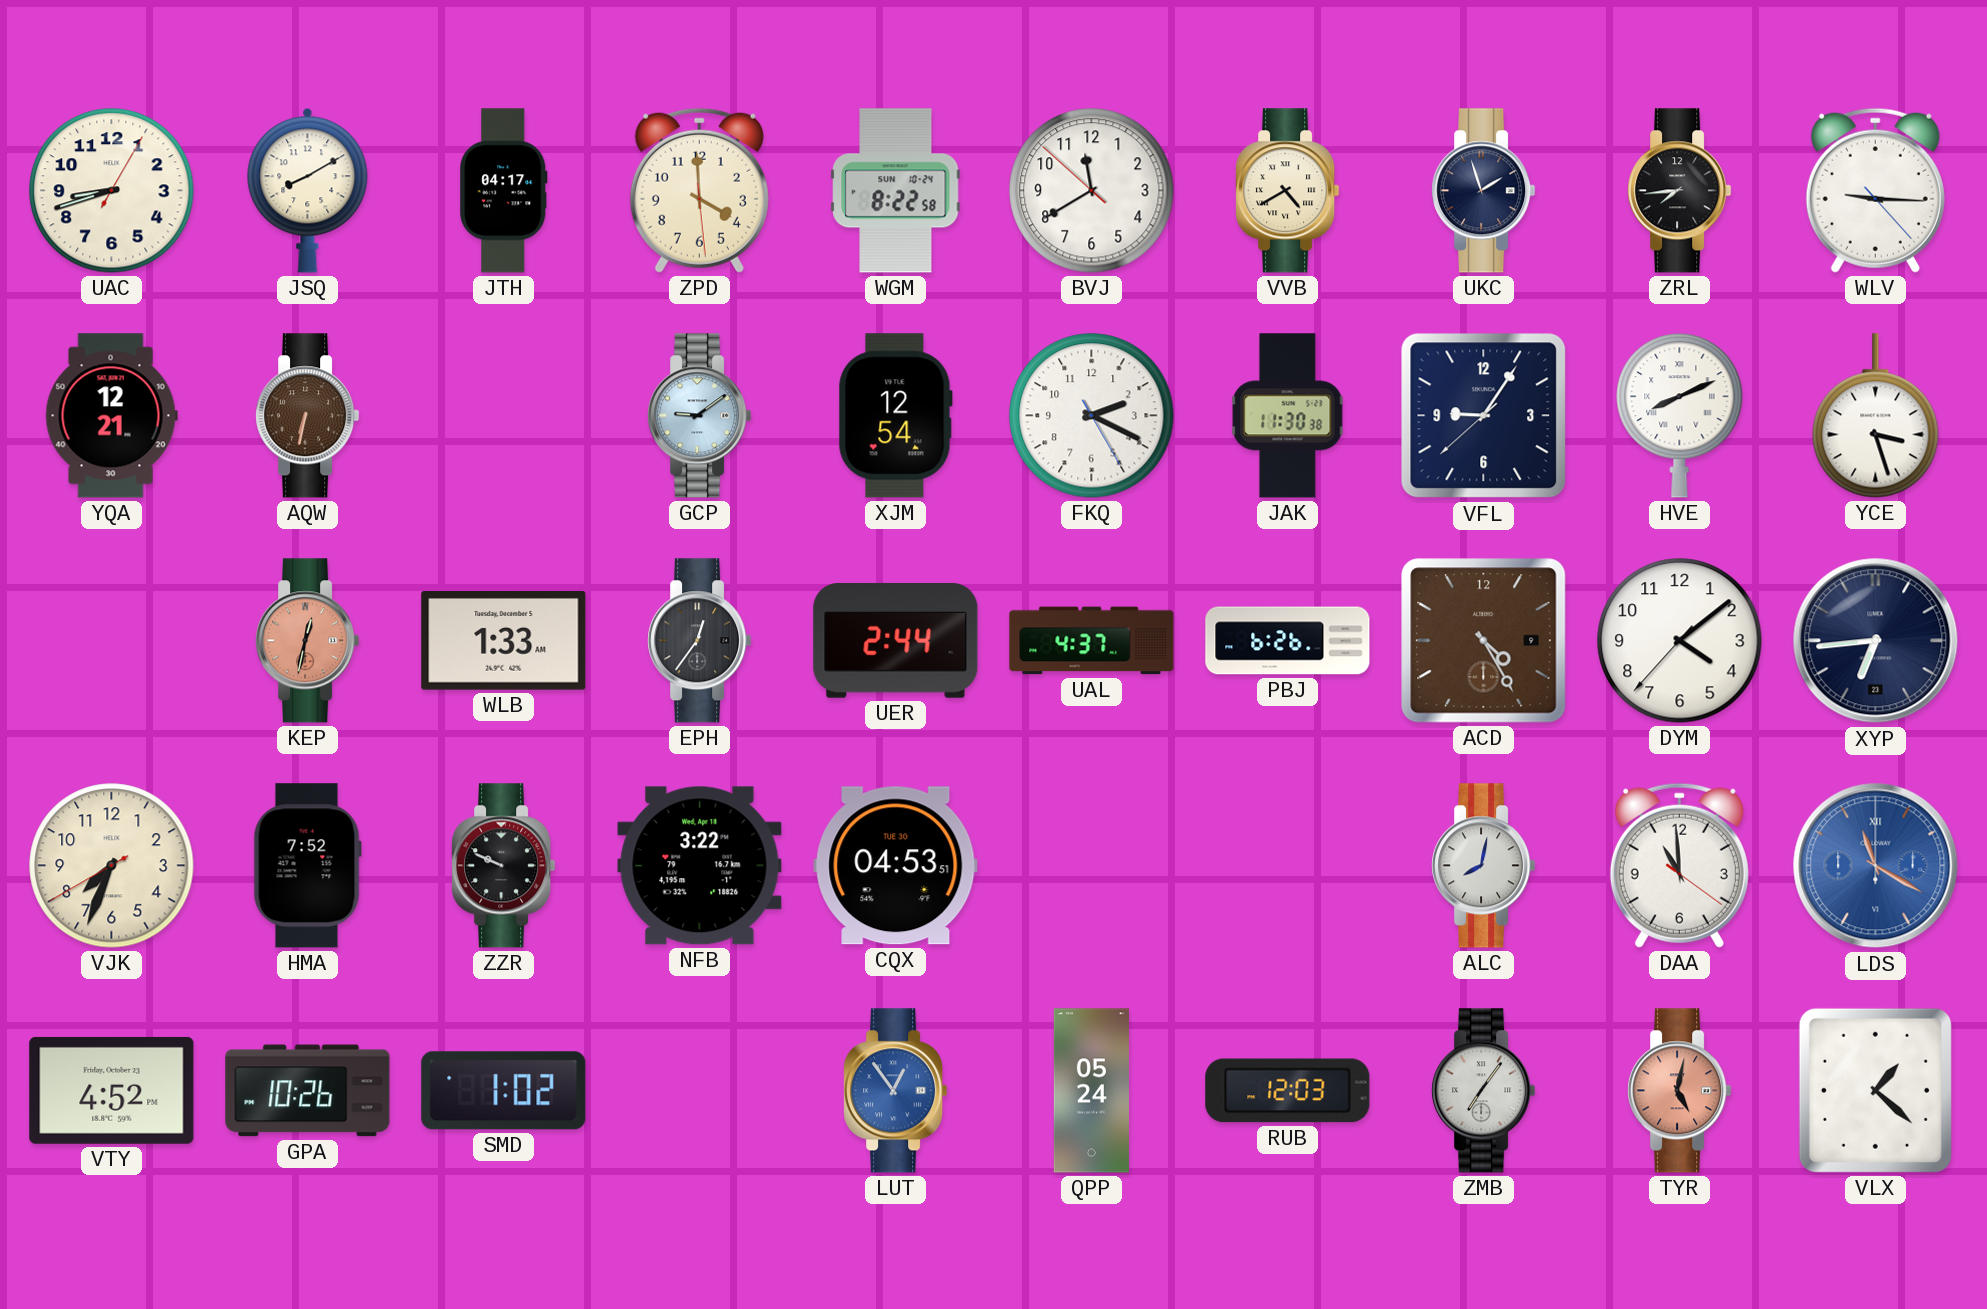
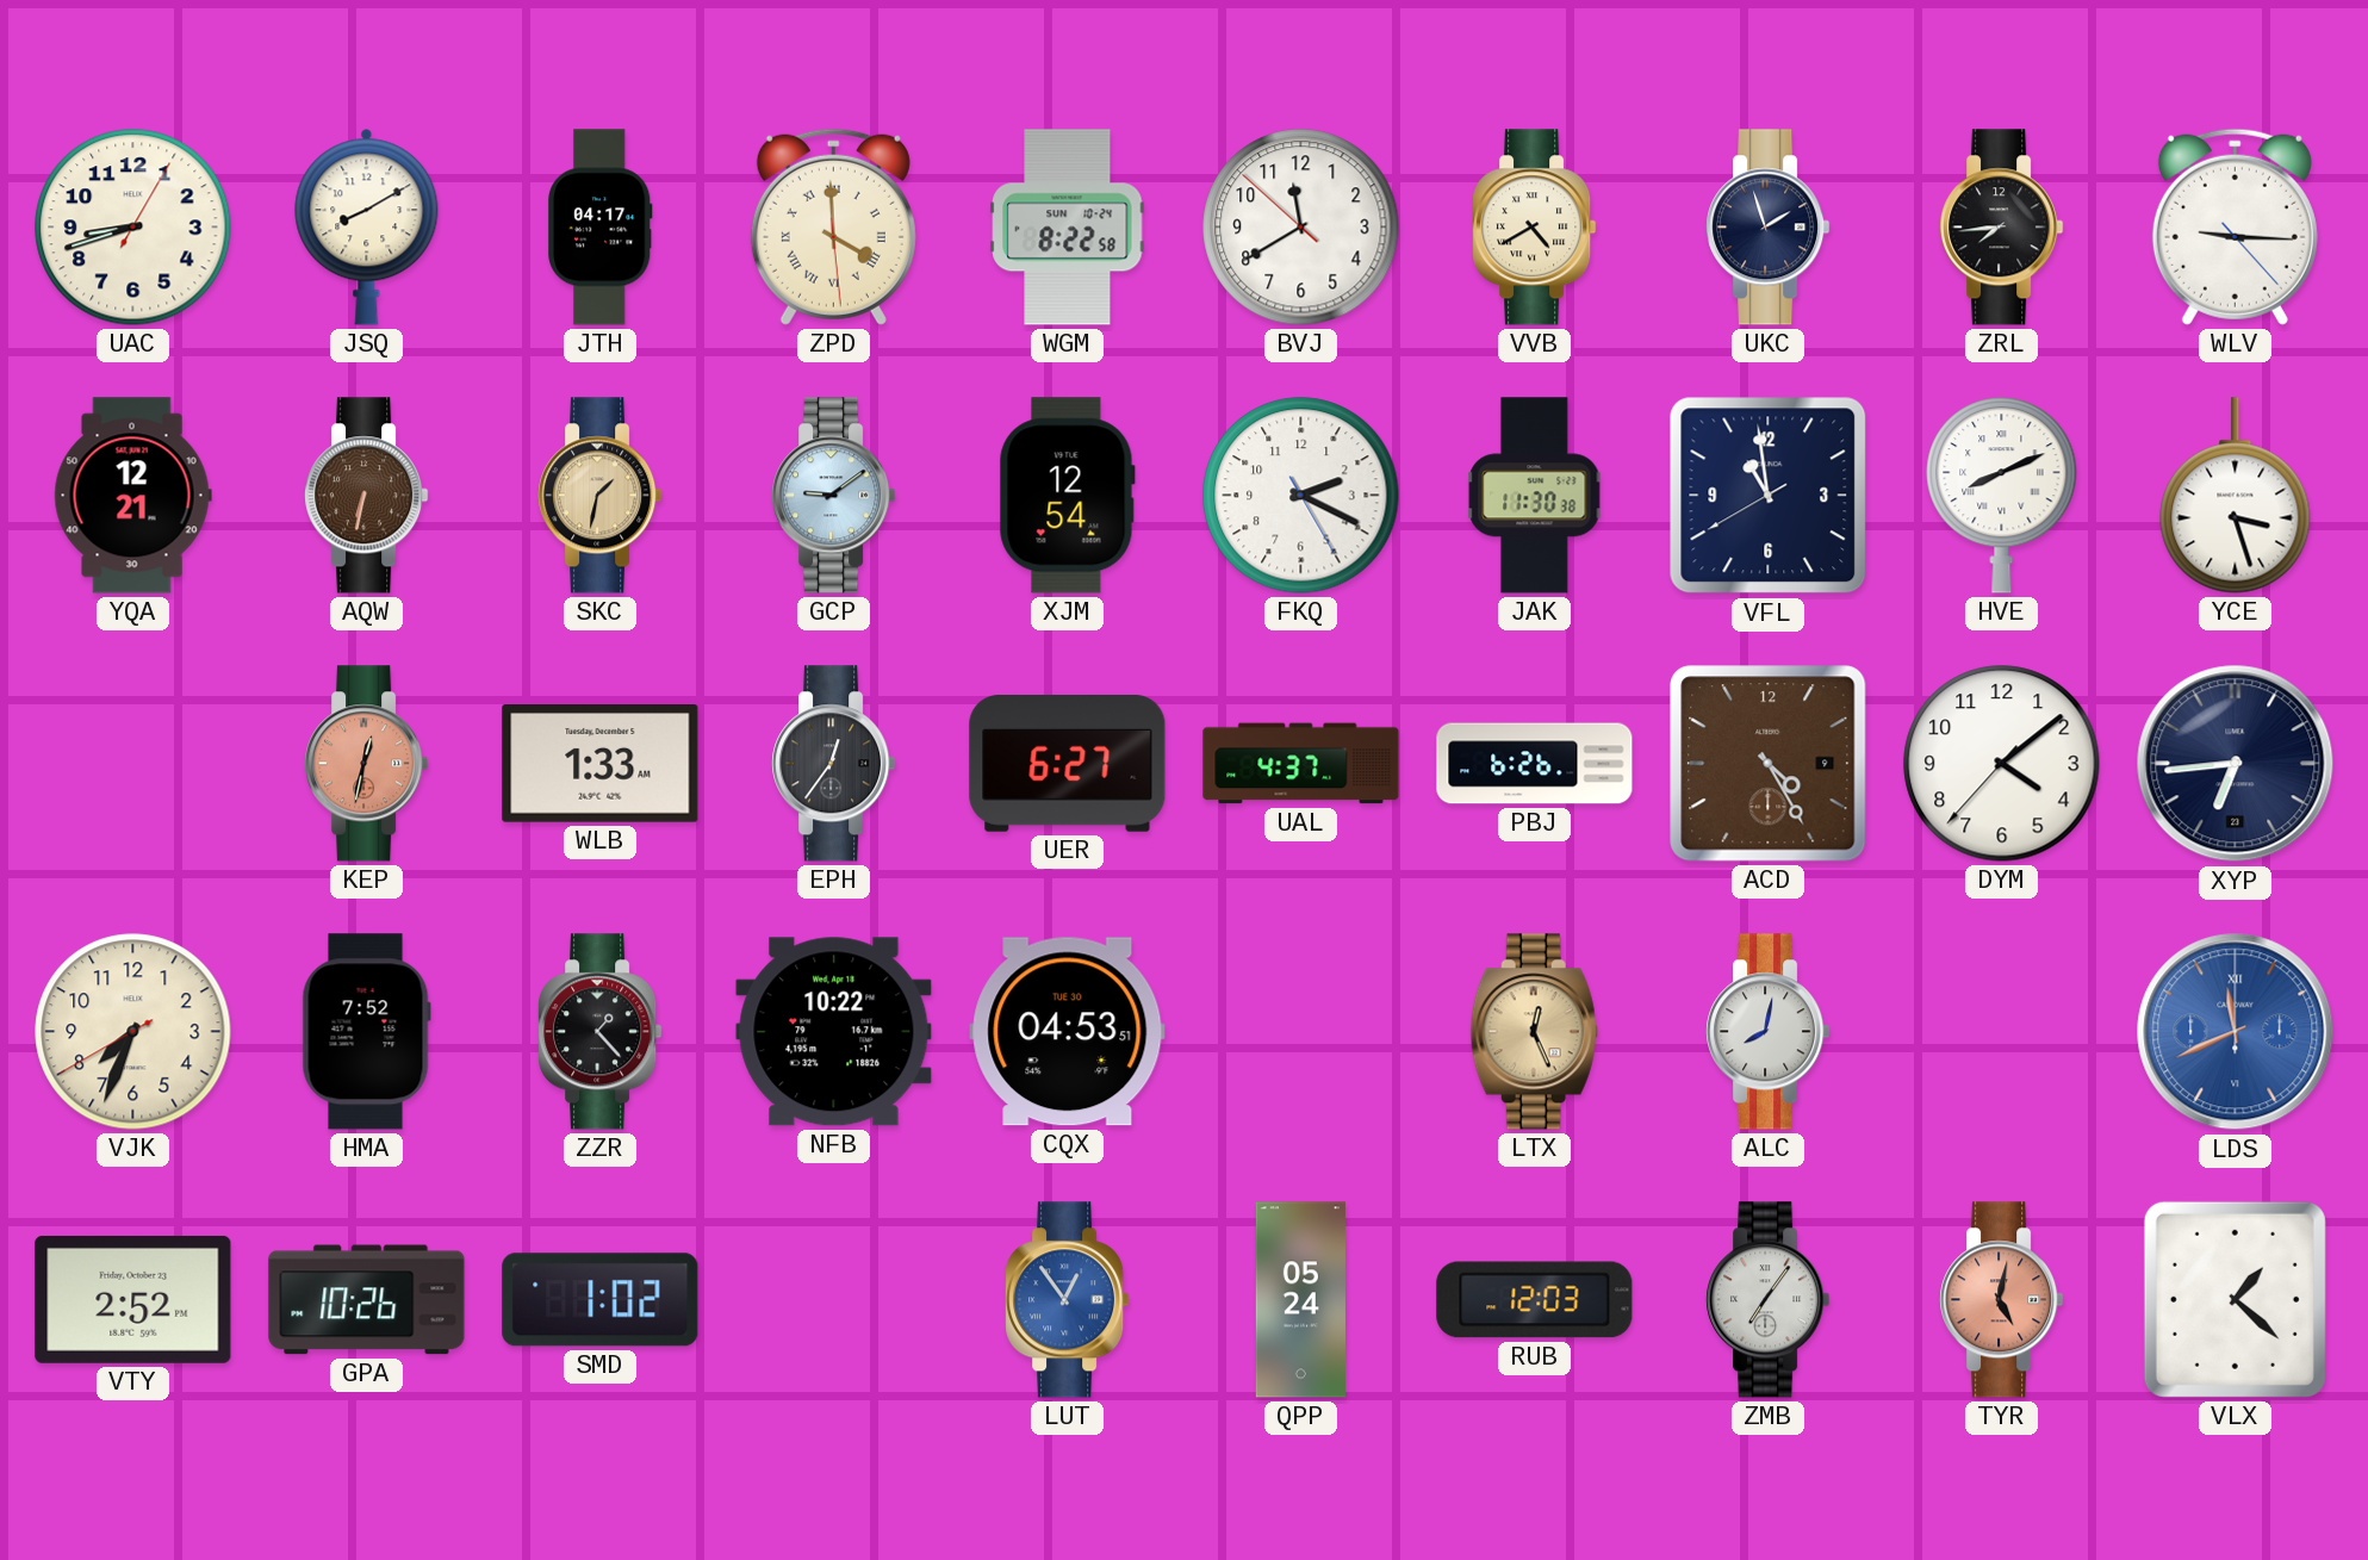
ZPD numerals: Arabic -> Roman (833, 226)
SKC: none -> 1:32 (601, 496)
VFL: 9:05 -> 10:58 (1769, 496)
UER: 2:44 -> 6:27 (1068, 763)
ZZR: 9:49 -> 1:23 (601, 1032)
NFB: 3:22 -> 10:22 (834, 1032)
LTX: none -> 12:26 (1534, 1032)
DAA: 10:59 -> none (1679, 865)
LDS: 11:20 -> 11:41 (2236, 1032)
VTY: 4:52 -> 2:52 (133, 1299)
